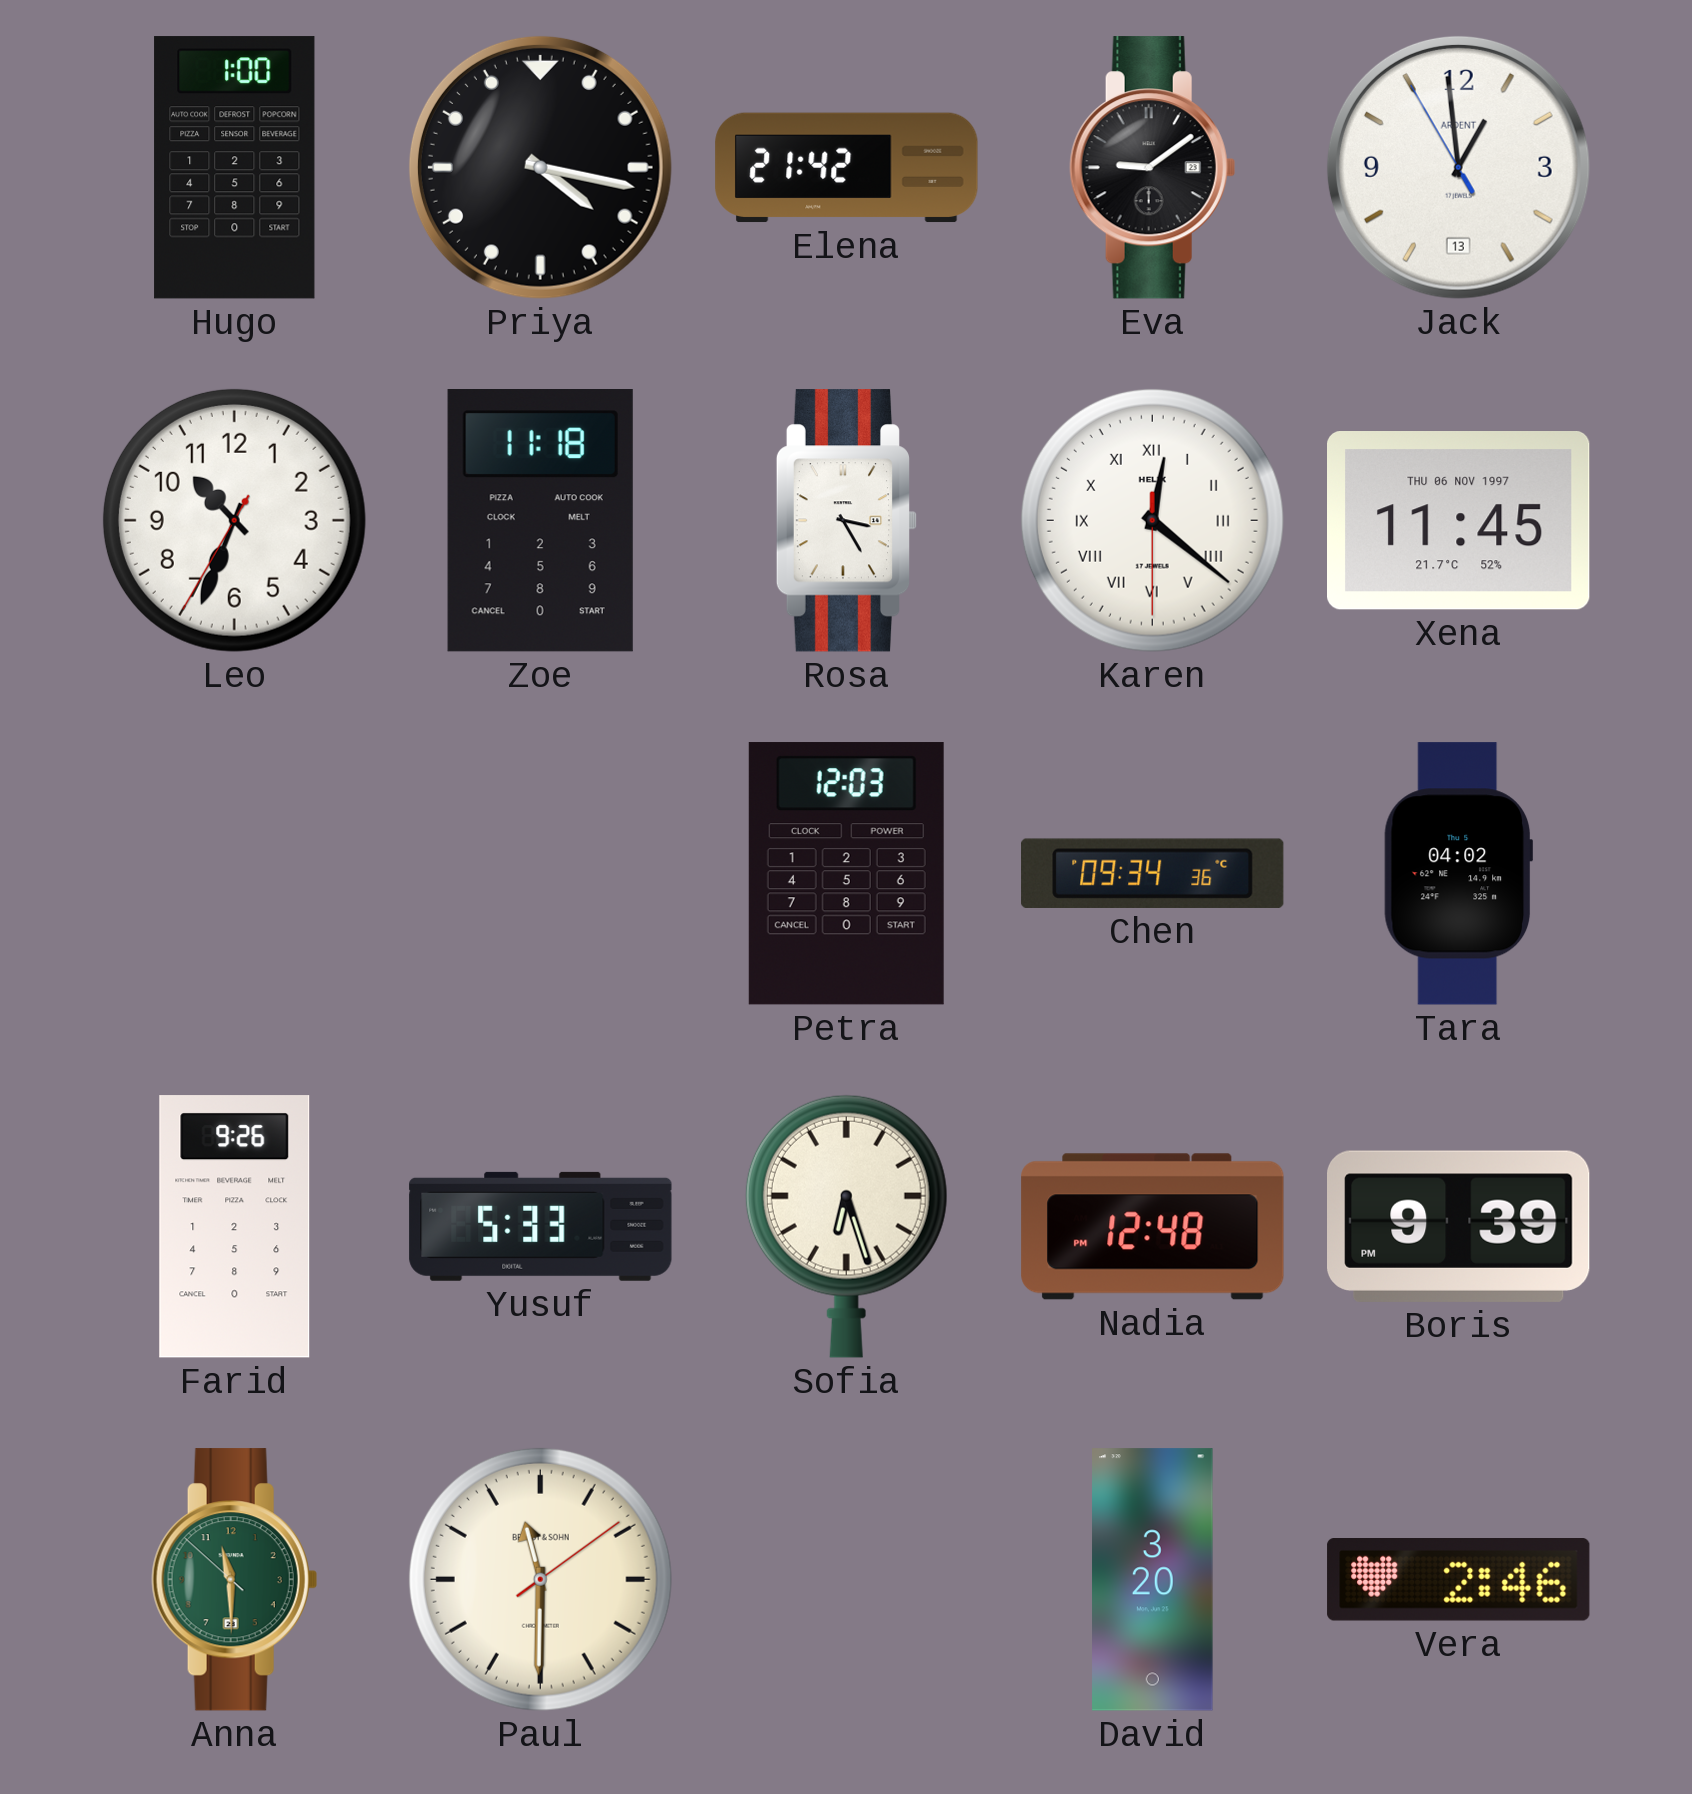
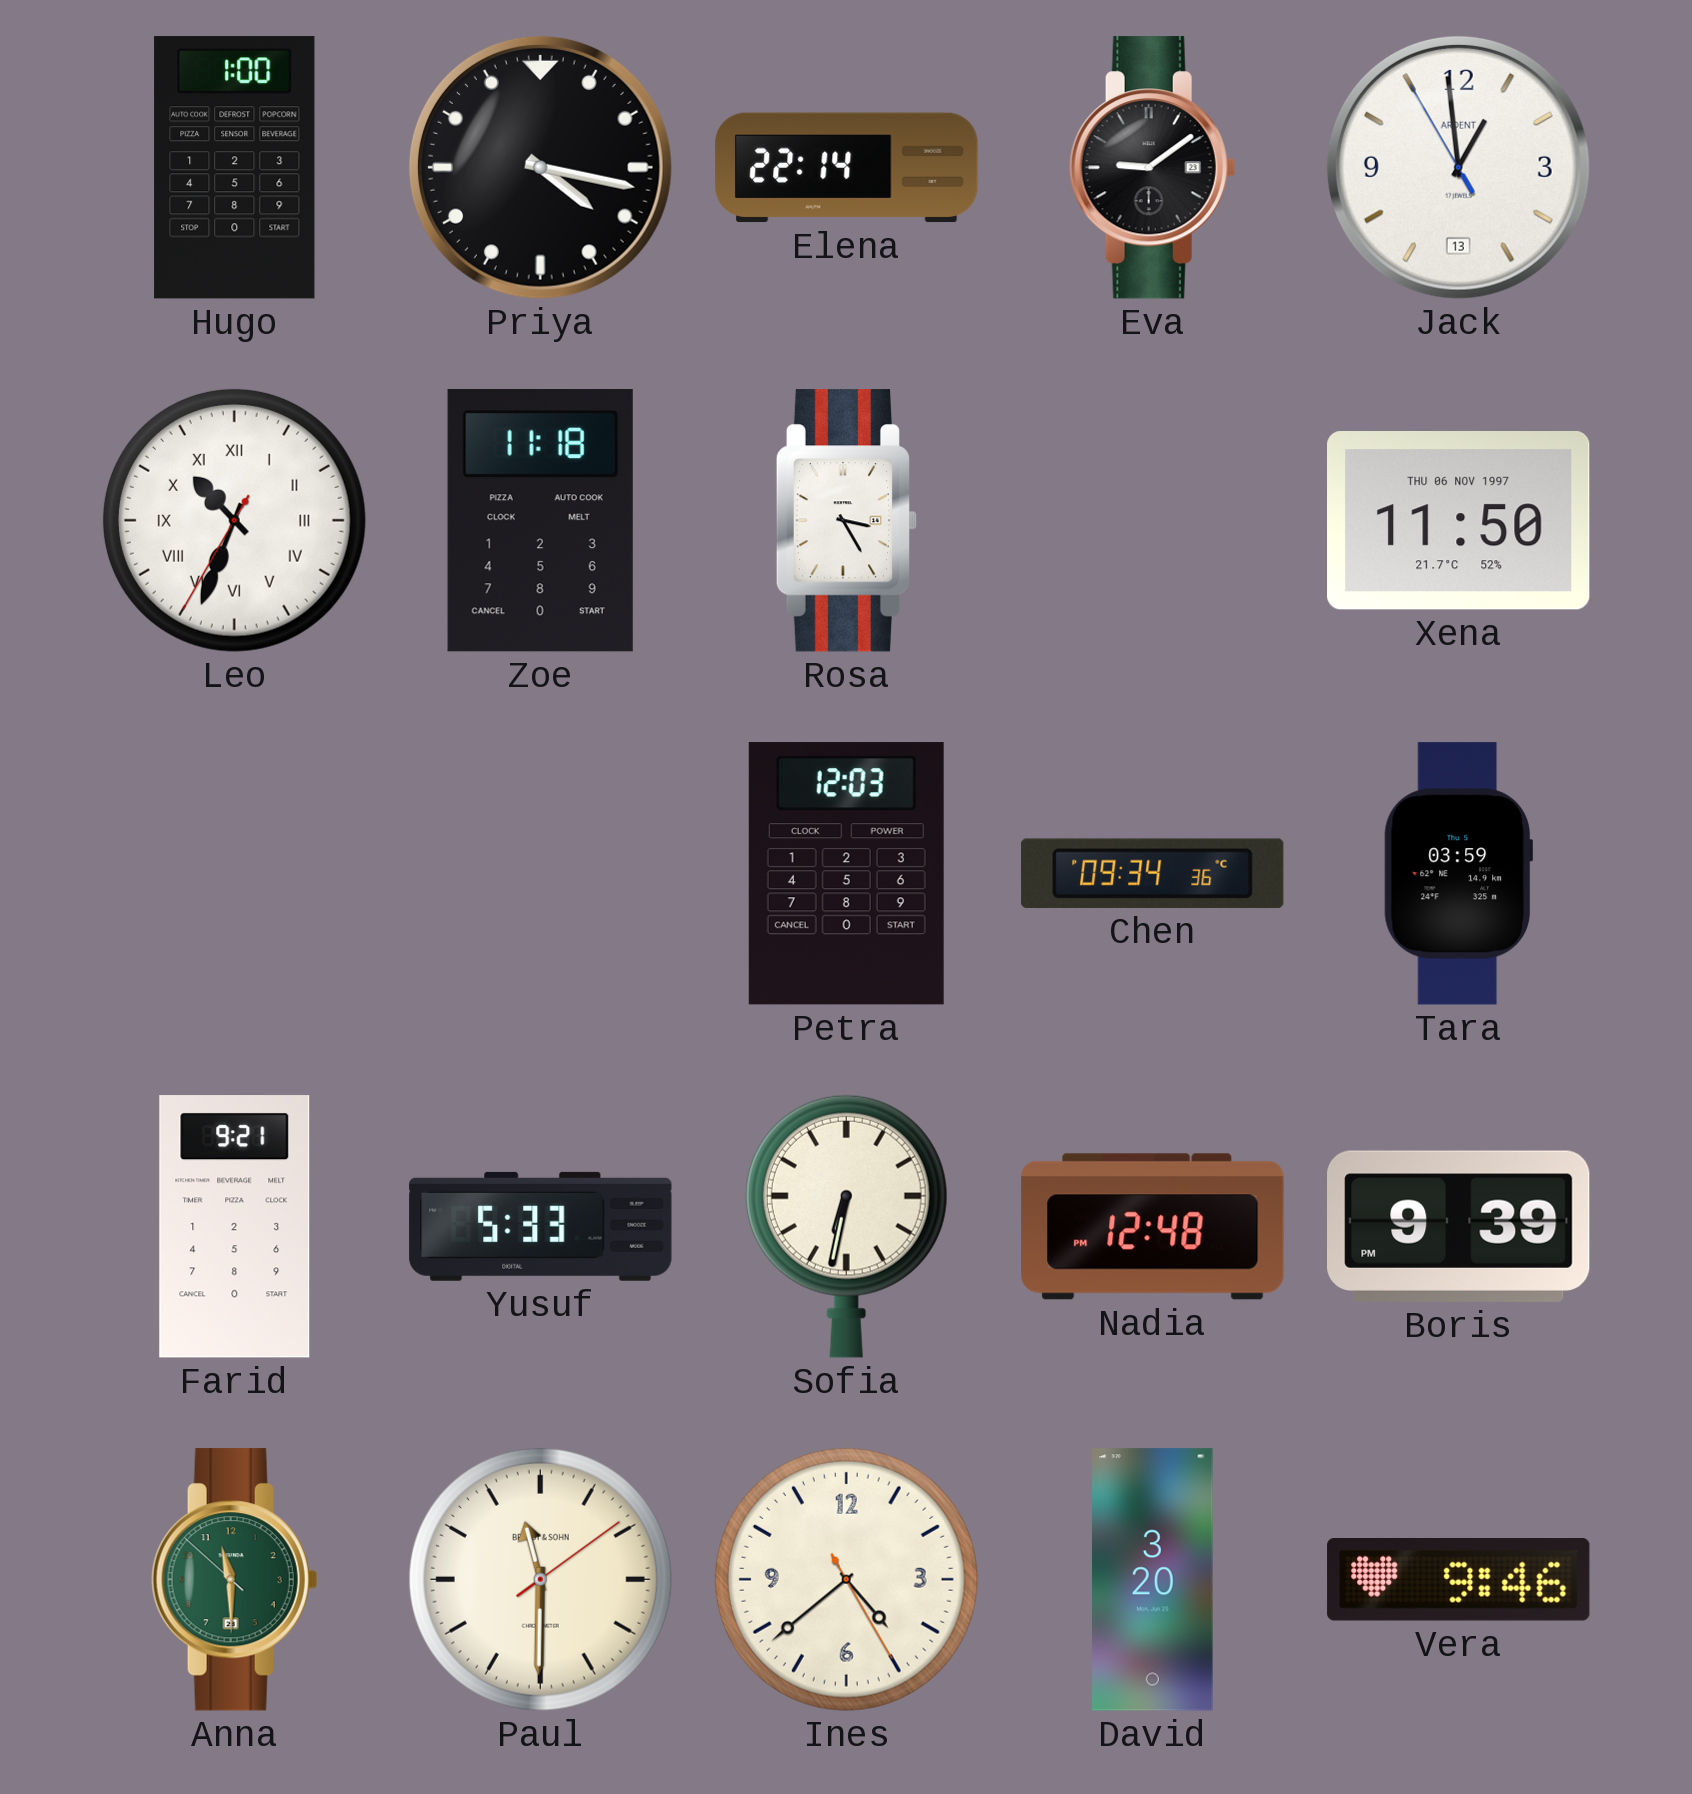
Elena: 21:42 -> 22:14 (847, 168)
Leo numerals: Arabic -> Roman (234, 520)
Karen: 12:21 -> none (1152, 520)
Xena: 11:45 -> 11:50 (1459, 521)
Tara: 04:02 -> 03:59 (1458, 874)
Farid: 9:26 -> 9:21 (235, 1227)
Sofia: 6:27 -> 6:32 (846, 1226)
Ines: none -> 4:38 (846, 1579)
Vera: 2:46 -> 9:46 (1459, 1580)
